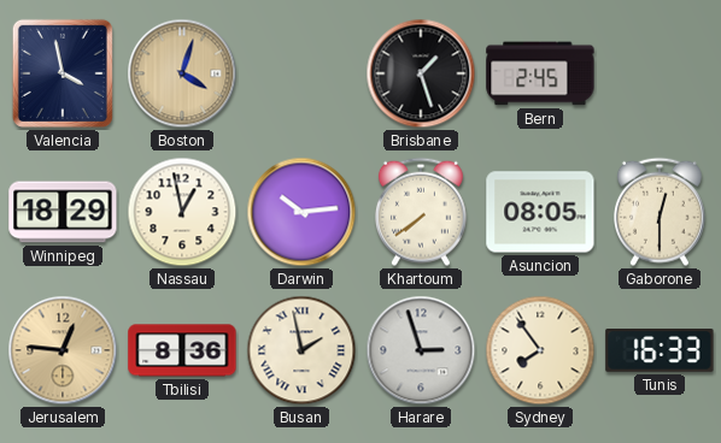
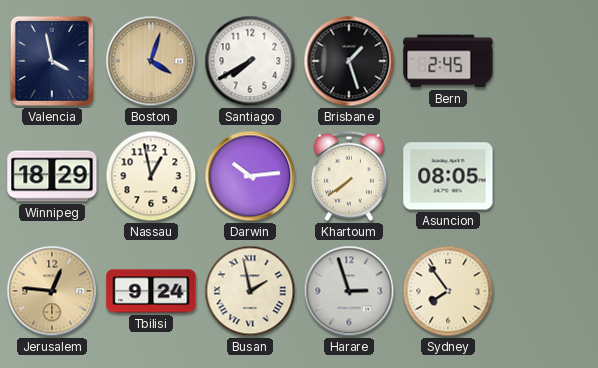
Santiago: none -> 7:40 (250, 61)
Gaborone: 12:30 -> none (660, 212)
Tbilisi: 8:36 -> 9:24 (151, 291)
Tunis: 16:33 -> none (660, 352)
